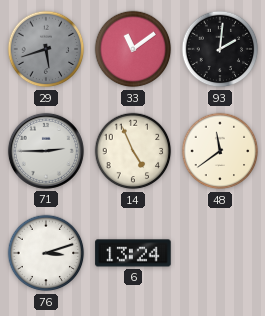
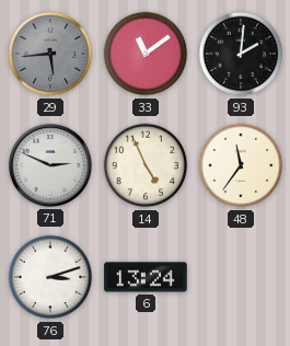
29: 5:42 -> 5:44 (50, 54)
71: 2:45 -> 2:49 (50, 165)
48: 11:39 -> 11:36 (241, 165)
